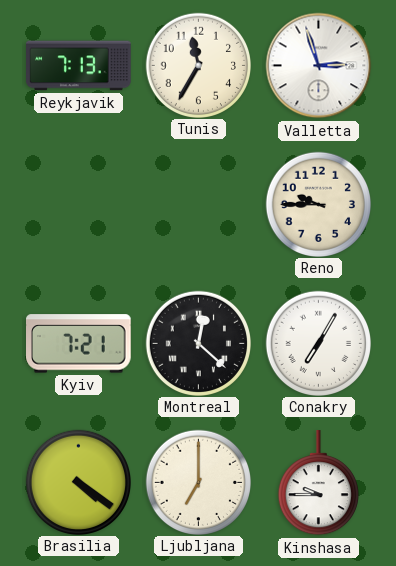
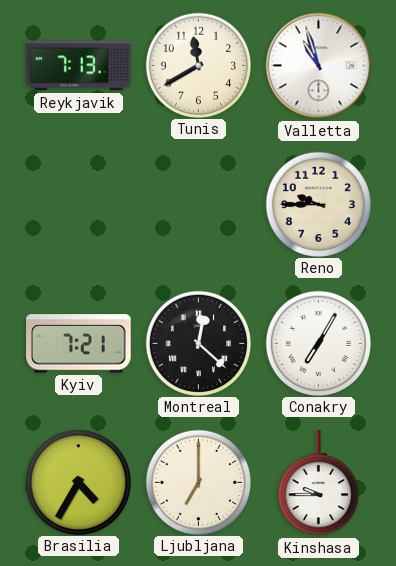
Tunis: 11:35 -> 11:40 (198, 65)
Valletta: 2:57 -> 10:57 (319, 66)
Brasilia: 4:21 -> 4:35 (78, 482)
